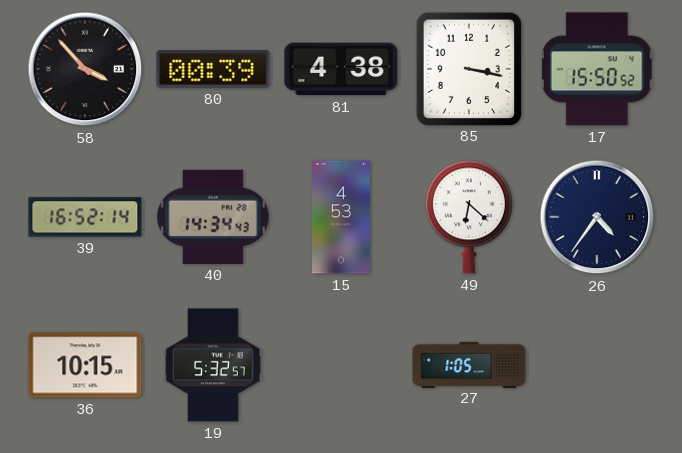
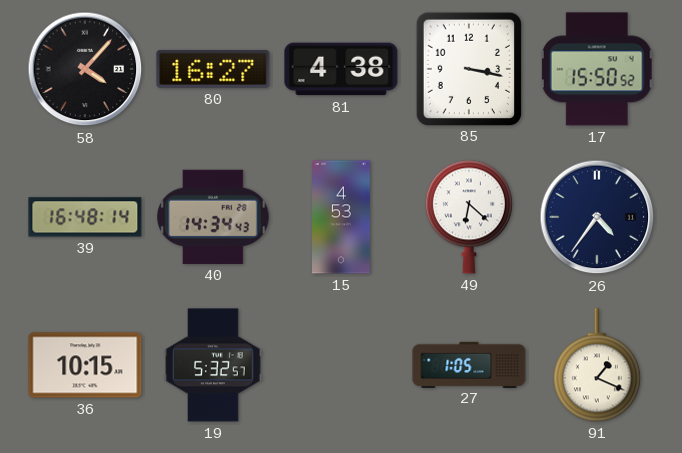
58: 3:53 -> 4:07 (85, 69)
80: 00:39 -> 16:27 (213, 69)
39: 16:52 -> 16:48 (85, 217)
91: none -> 1:19 (597, 365)
